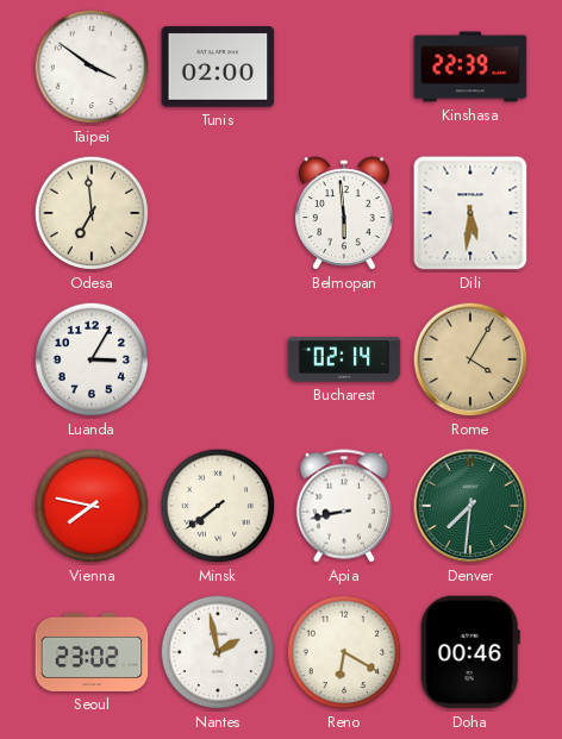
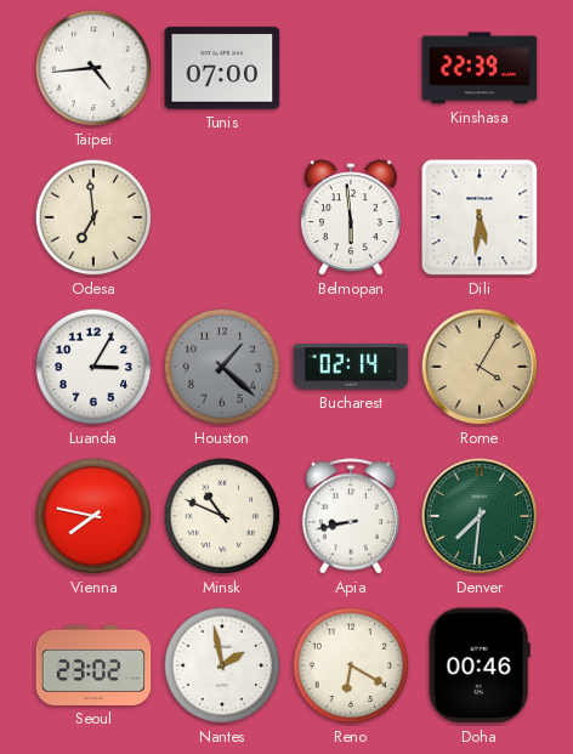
Taipei: 3:51 -> 4:44 (93, 68)
Tunis: 02:00 -> 07:00 (222, 68)
Houston: none -> 1:22 (222, 367)
Minsk: 7:39 -> 10:49 (222, 516)
